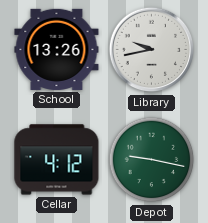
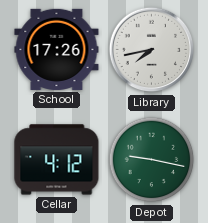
School: 13:26 -> 17:26 (57, 49)
Library: 9:43 -> 7:43 (152, 50)
